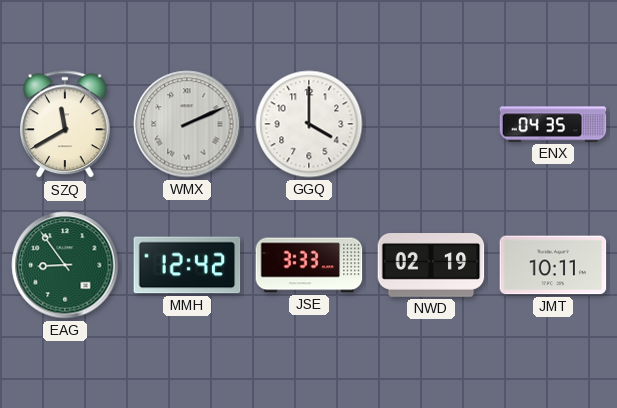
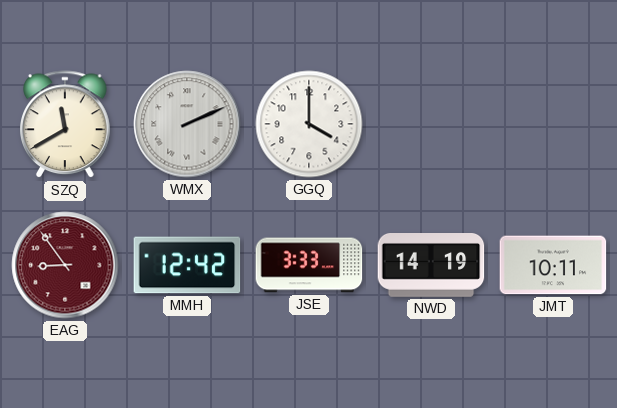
ENX: 04:35 -> none (553, 124)
EAG dial: green -> burgundy (65, 265)
NWD: 02:19 -> 14:19 (431, 266)
